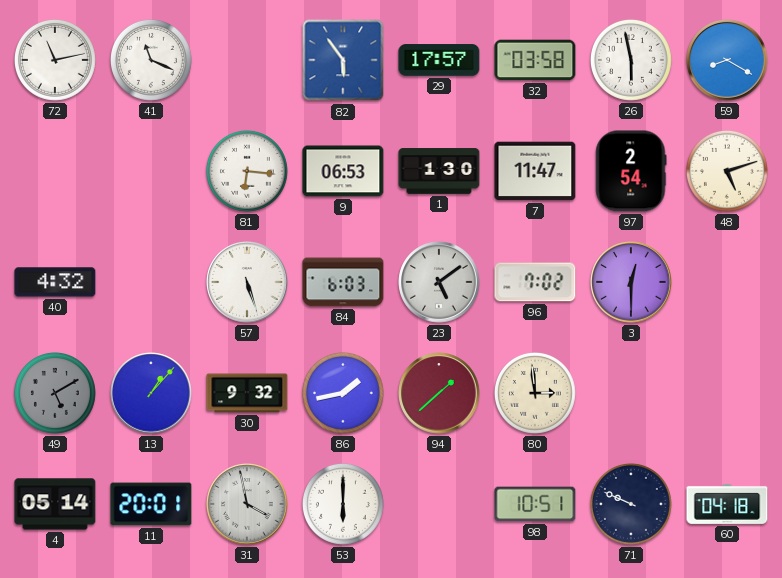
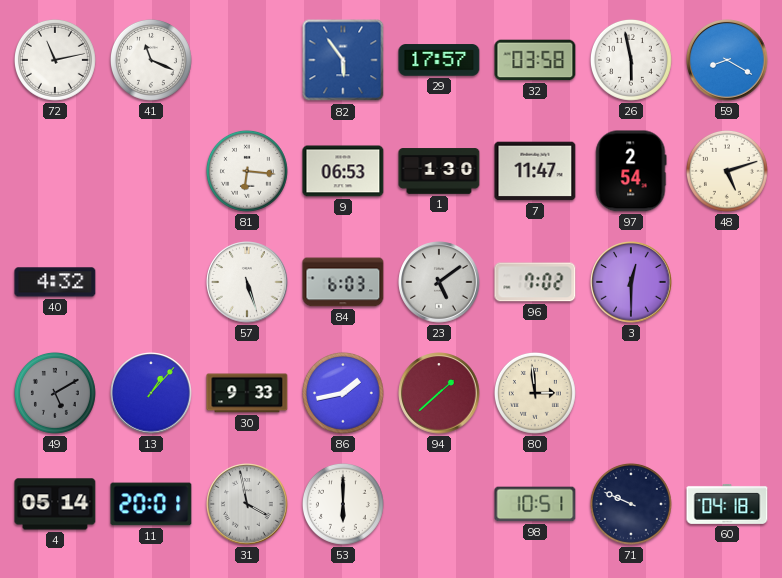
30: 9:32 -> 9:33 (247, 393)
